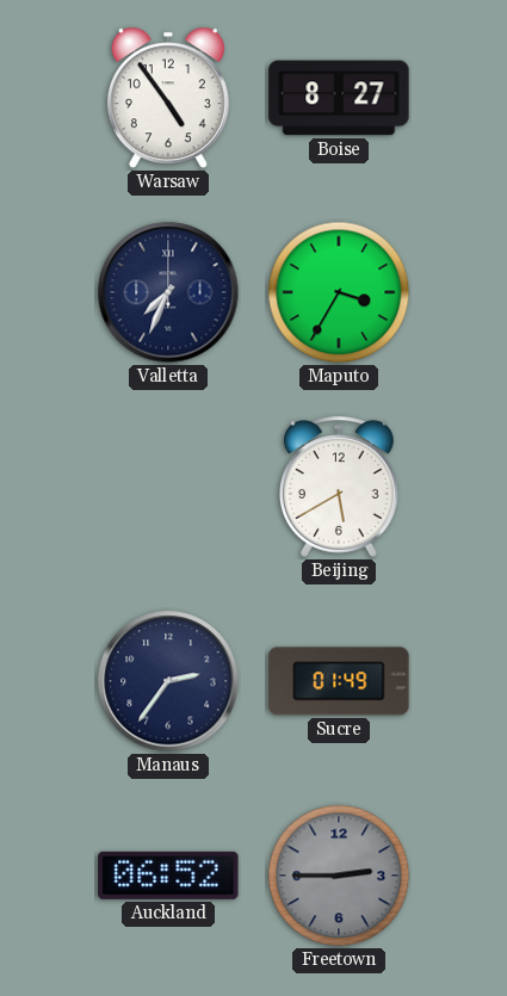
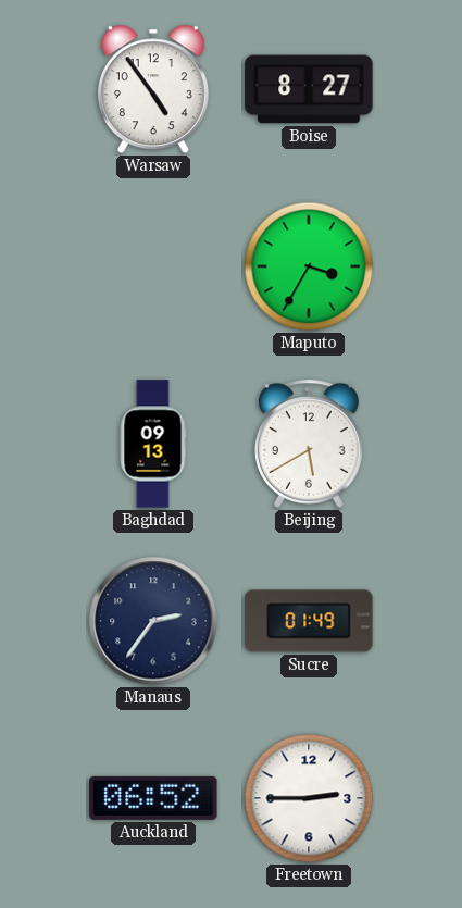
Valletta: 7:34 -> none (168, 292)
Baghdad: none -> 09:13 (153, 444)
Freetown dial: grey -> white (309, 798)
